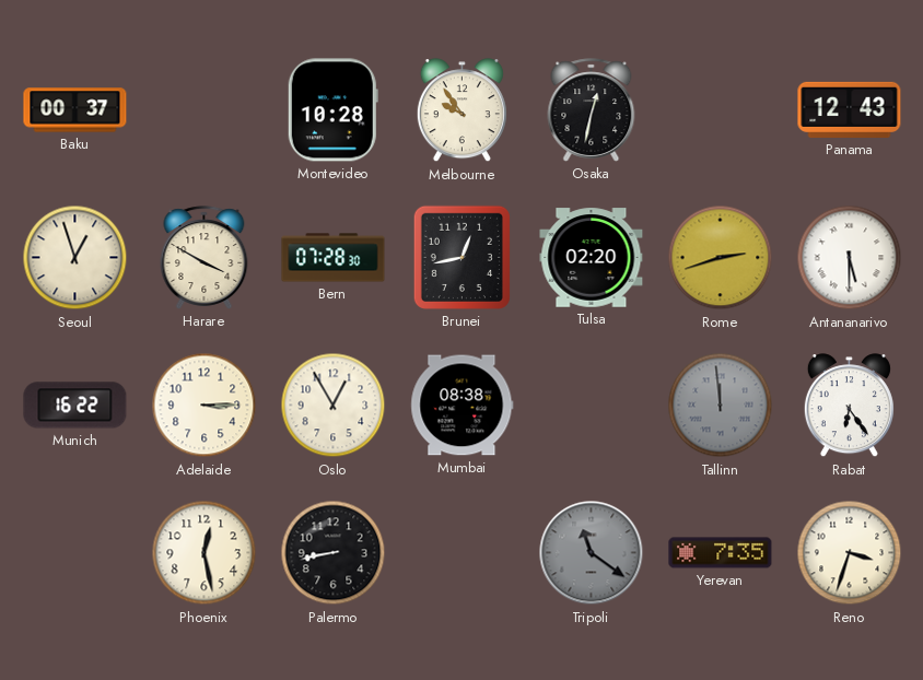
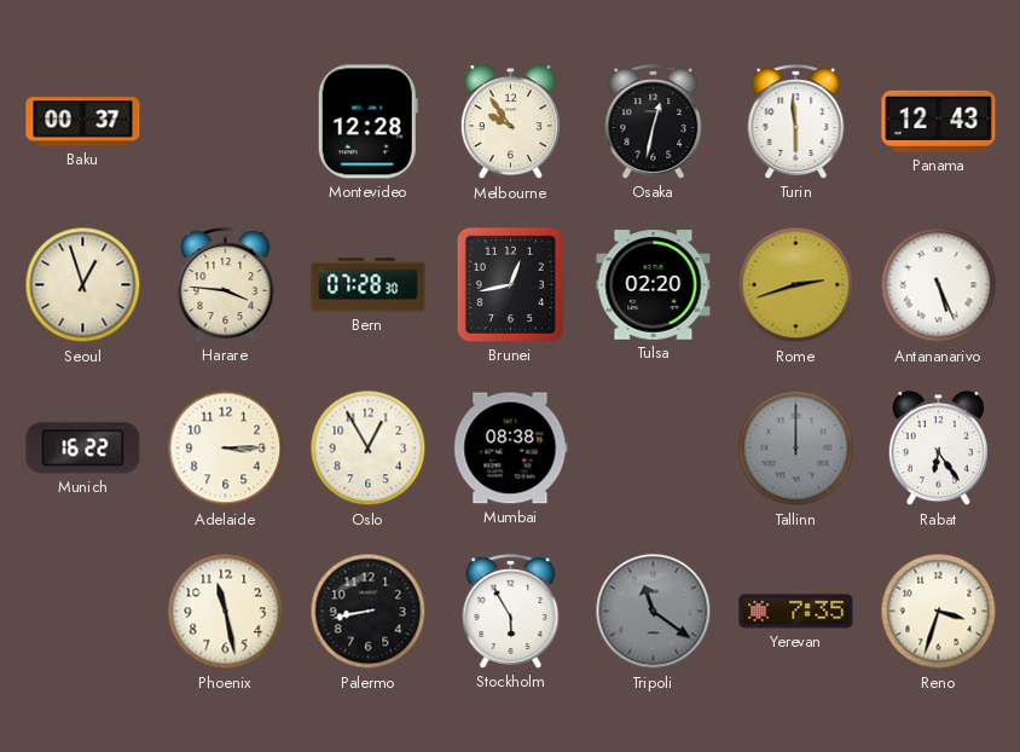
Montevideo: 10:28 -> 12:28 (367, 122)
Turin: none -> 5:59 (796, 122)
Harare: 3:50 -> 3:46 (226, 285)
Antananarivo: 5:30 -> 5:26 (939, 285)
Tallinn: 11:59 -> 12:00 (796, 449)
Phoenix: 12:28 -> 11:28 (226, 612)
Stockholm: none -> 5:55 (511, 612)
